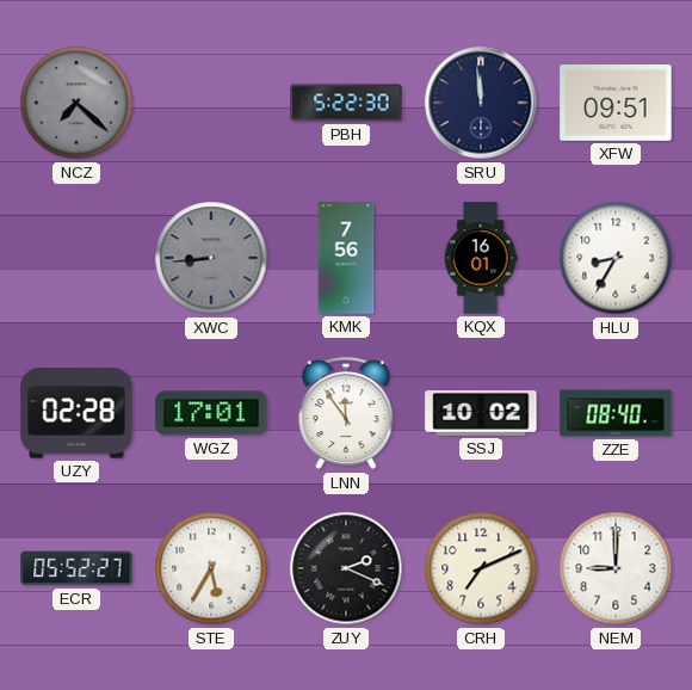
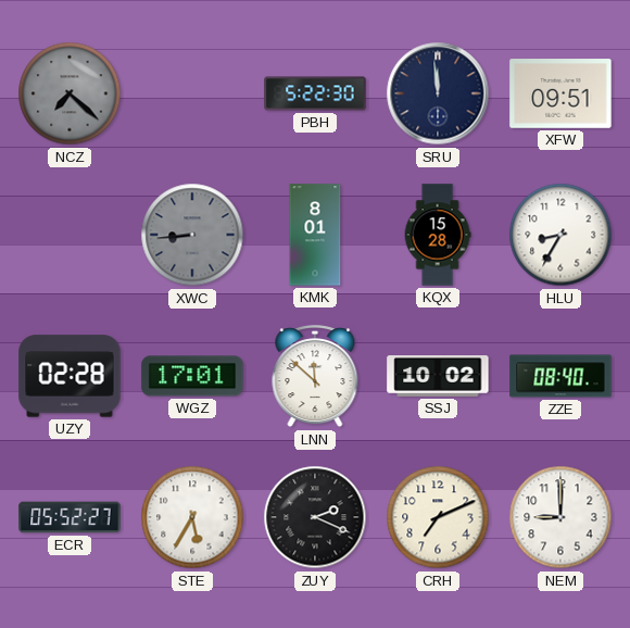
KMK: 7:56 -> 8:01 (315, 235)
KQX: 16:01 -> 15:28 (438, 235)
LNN: 11:54 -> 11:52 (315, 377)
